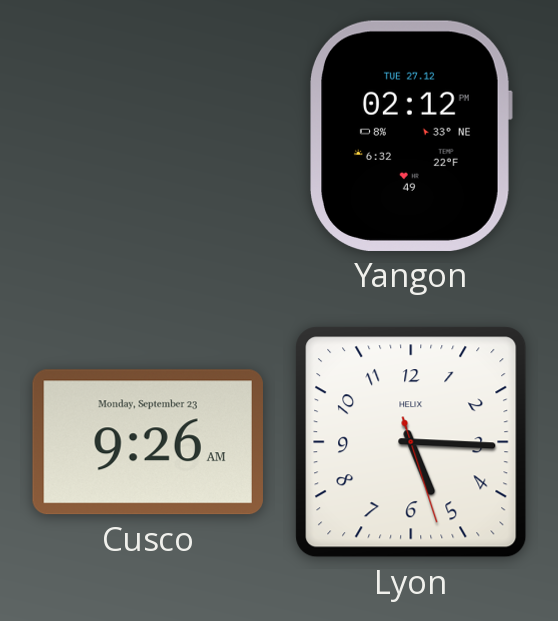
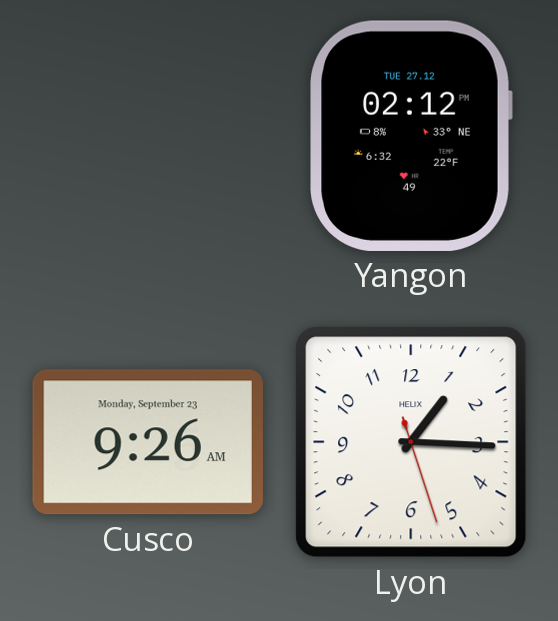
Lyon: 5:15 -> 1:15 (411, 442)
